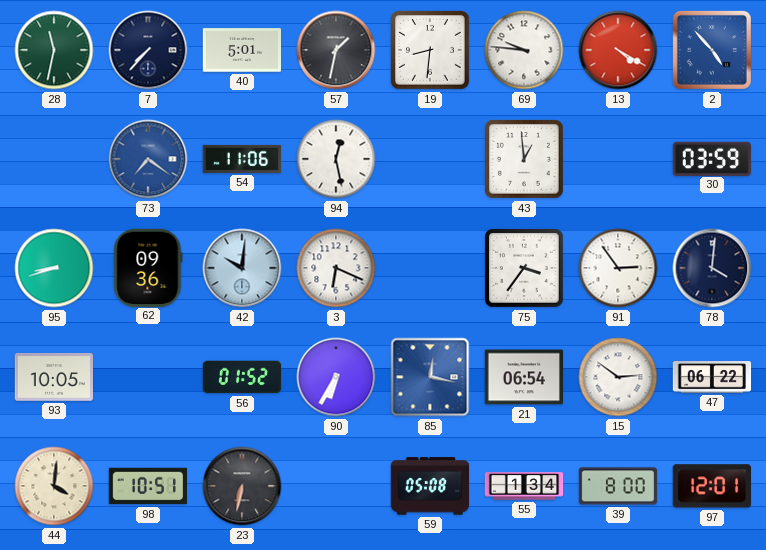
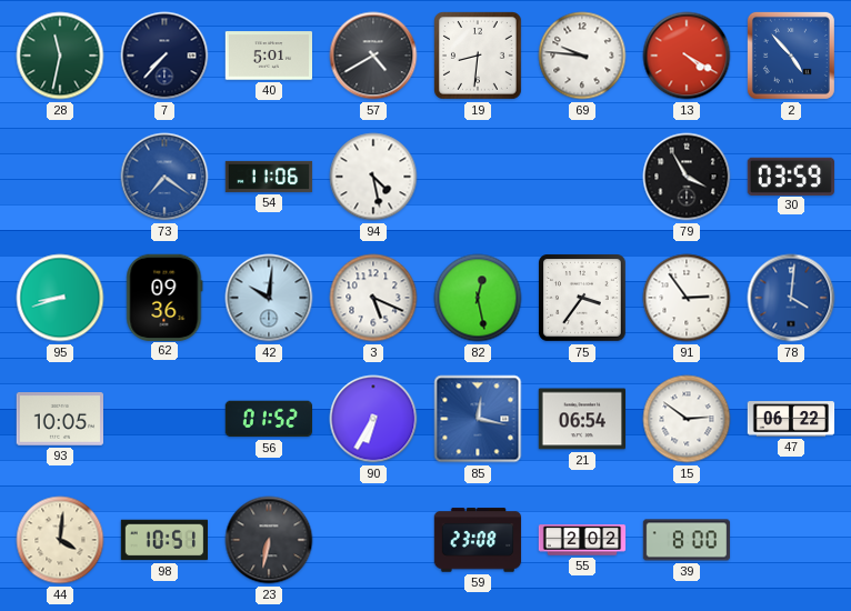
57: 1:32 -> 4:40 (373, 56)
94: 12:28 -> 4:28 (373, 177)
43: 12:59 -> none (525, 160)
79: none -> 3:55 (687, 177)
3: 6:19 -> 5:19 (373, 298)
82: none -> 12:28 (478, 298)
78 dial: navy -> blue (791, 298)
59: 05:08 -> 23:08 (478, 540)
55: 1:34 -> 2:02 (582, 540)
97: 12:01 -> none (712, 486)
